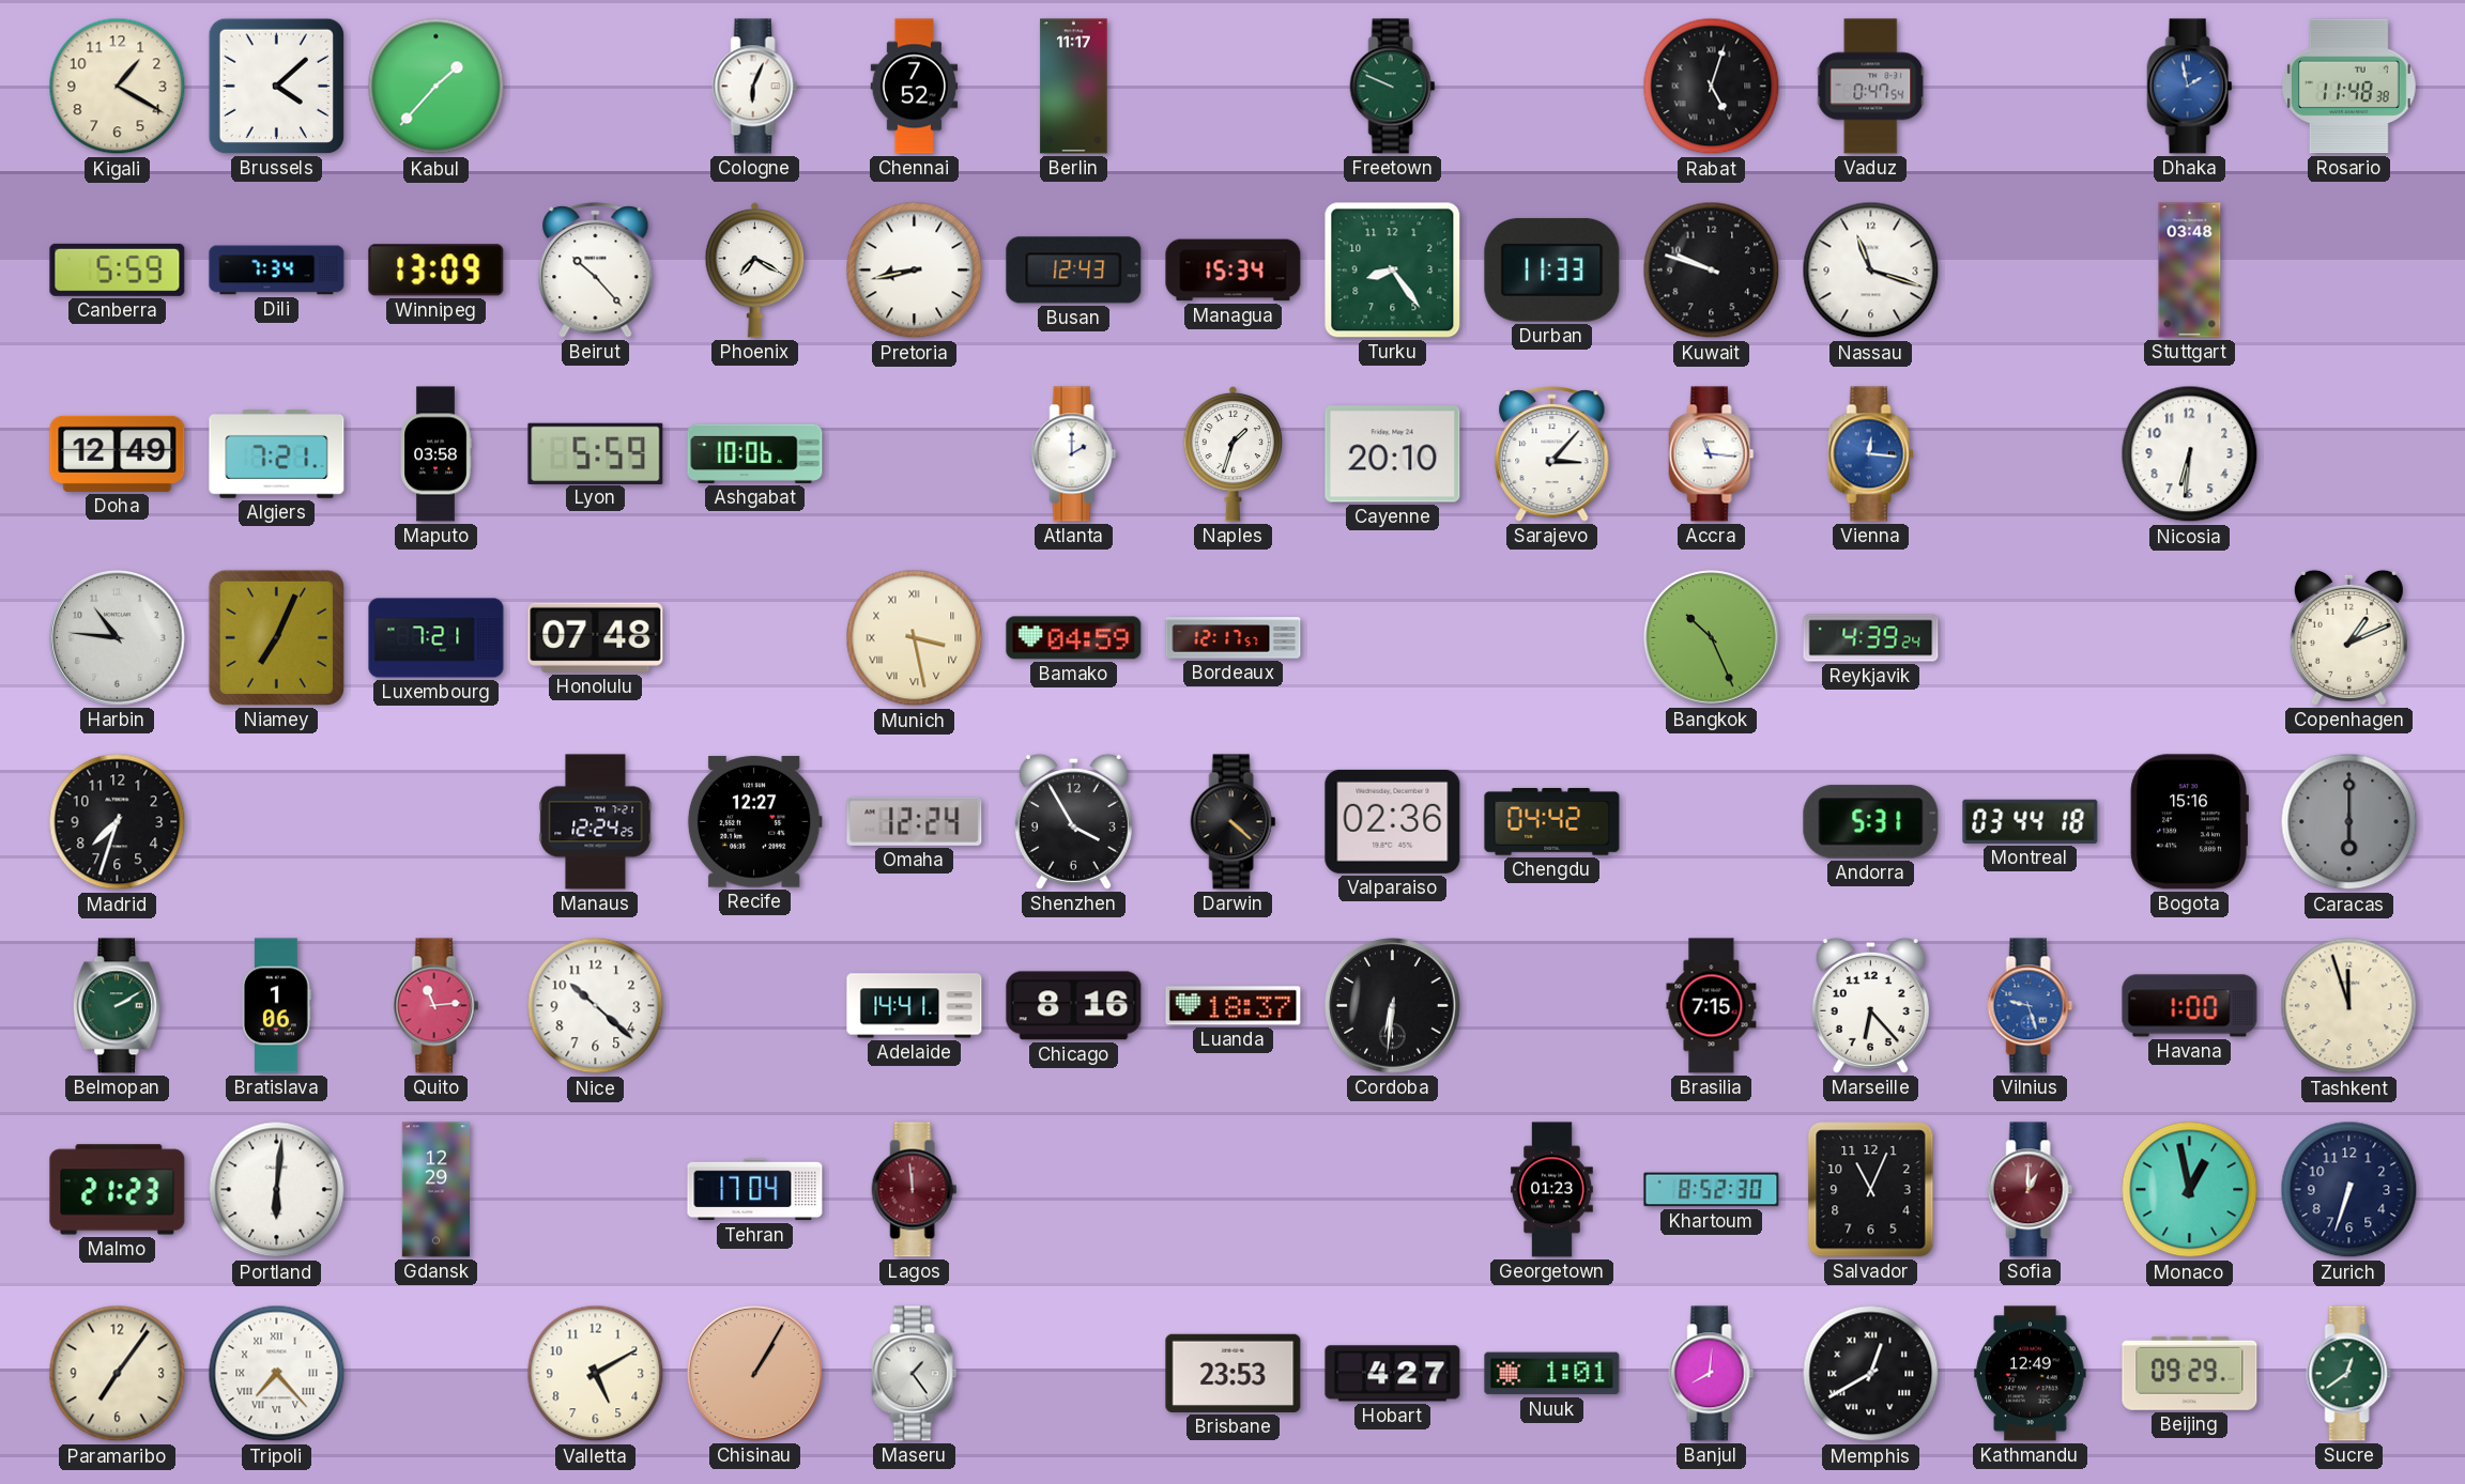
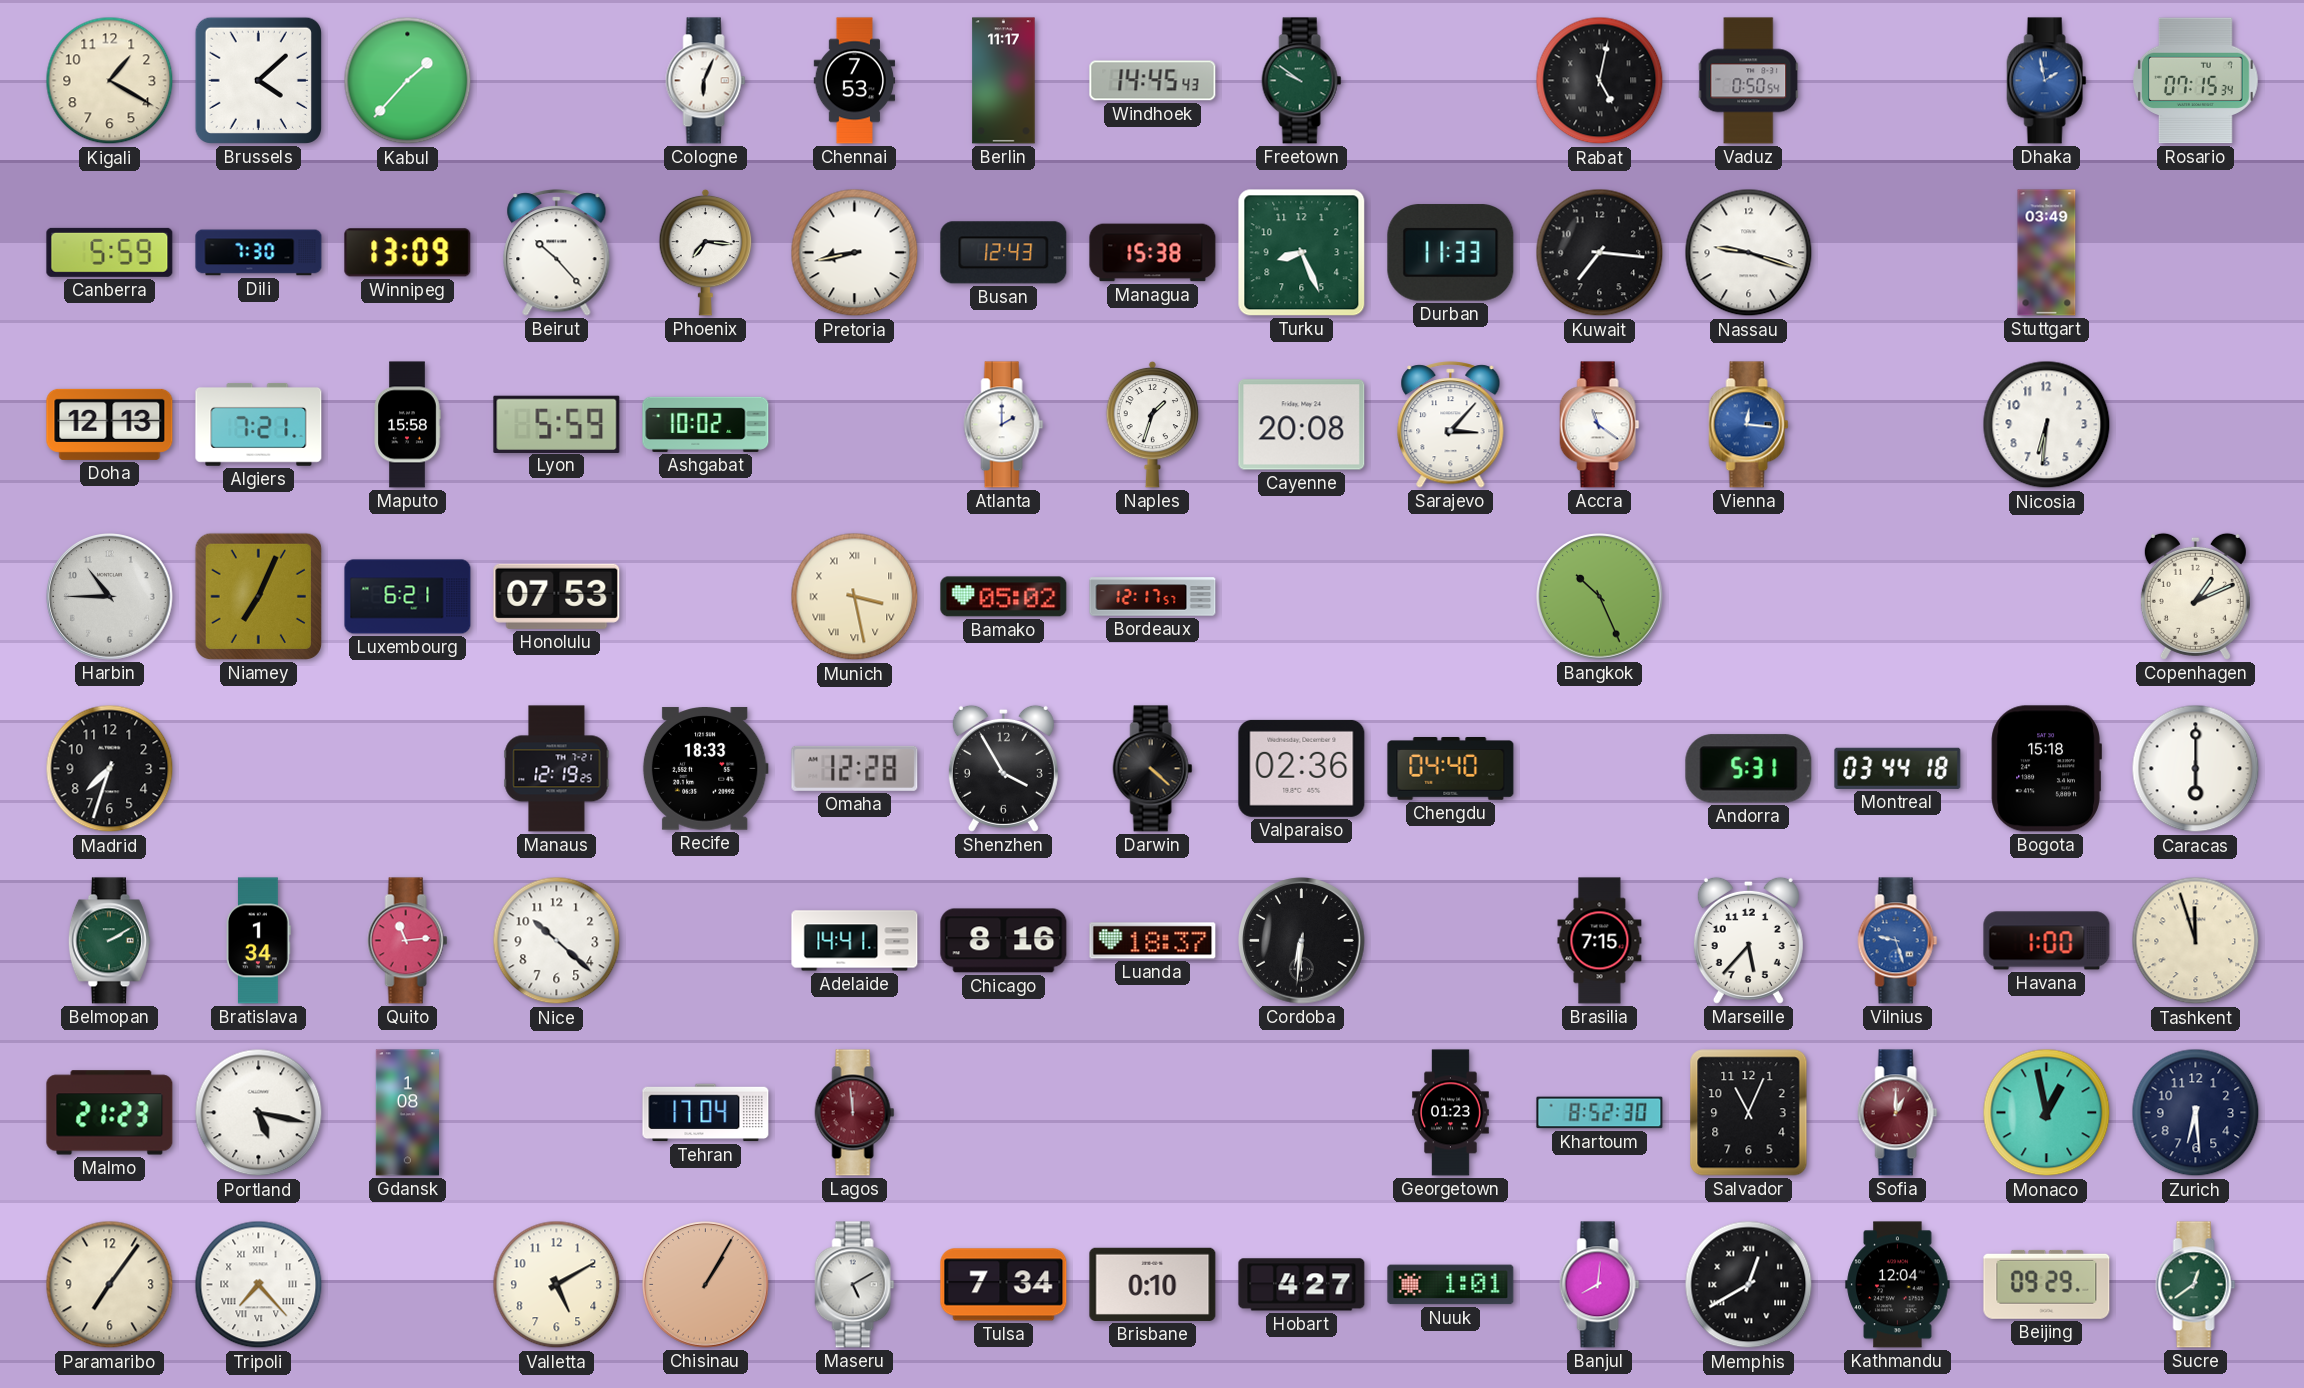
Chennai: 7:52 -> 7:53 (855, 81)
Windhoek: none -> 14:45 (1153, 81)
Freetown: 9:49 -> 9:51 (1302, 81)
Rabat: 5:03 -> 5:02 (1600, 81)
Vaduz: 0:47 -> 0:50 (1749, 81)
Rosario: 11:48 -> 07:15 (2196, 81)
Dili: 7:34 -> 7:30 (259, 253)
Phoenix: 7:20 -> 7:16 (706, 252)
Managua: 15:34 -> 15:38 (1153, 253)
Turku: 8:24 -> 8:26 (1302, 253)
Kuwait: 9:48 -> 7:16 (1600, 253)
Nassau: 11:18 -> 9:18 (1749, 253)
Stuttgart: 03:48 -> 03:49 (2047, 253)
Doha: 12:49 -> 12:13 (110, 424)
Maputo: 03:58 -> 15:58 (407, 425)
Ashgabat: 10:06 -> 10:02 (706, 424)
Cayenne: 20:10 -> 20:08 (1302, 425)
Accra: 11:16 -> 11:21 (1600, 425)
Harbin: 10:46 -> 10:45 (110, 597)
Luxembourg: 7:21 -> 6:21 (408, 597)
Honolulu: 07:48 -> 07:53 (557, 596)
Bamako: 04:59 -> 05:02 (1004, 597)
Reykjavik: 4:39 -> none (1871, 638)
Manaus: 12:24 -> 12:19 (557, 769)
Recife: 12:27 -> 18:33 (705, 769)
Omaha: 12:24 -> 12:28 (855, 768)
Chengdu: 04:42 -> 04:40 (1451, 769)
Bogota: 15:16 -> 15:18 (2046, 769)
Caracas dial: grey -> white (2196, 769)
Bratislava: 1:06 -> 1:34 (258, 941)
Marseille: 6:23 -> 5:37 (1748, 940)
Portland: 6:01 -> 5:17 (259, 1113)
Gdansk: 12:29 -> 1:08 (407, 1113)
Zurich: 6:33 -> 6:29 (2196, 1113)
Maseru: 1:24 -> 5:10 (855, 1285)
Tulsa: none -> 7:34 (1004, 1285)
Brisbane: 23:53 -> 0:10 (1153, 1284)
Kathmandu: 12:49 -> 12:04 (1898, 1285)
